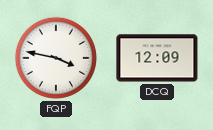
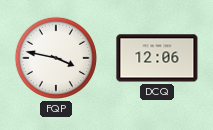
DCQ: 12:09 -> 12:06 (157, 58)
